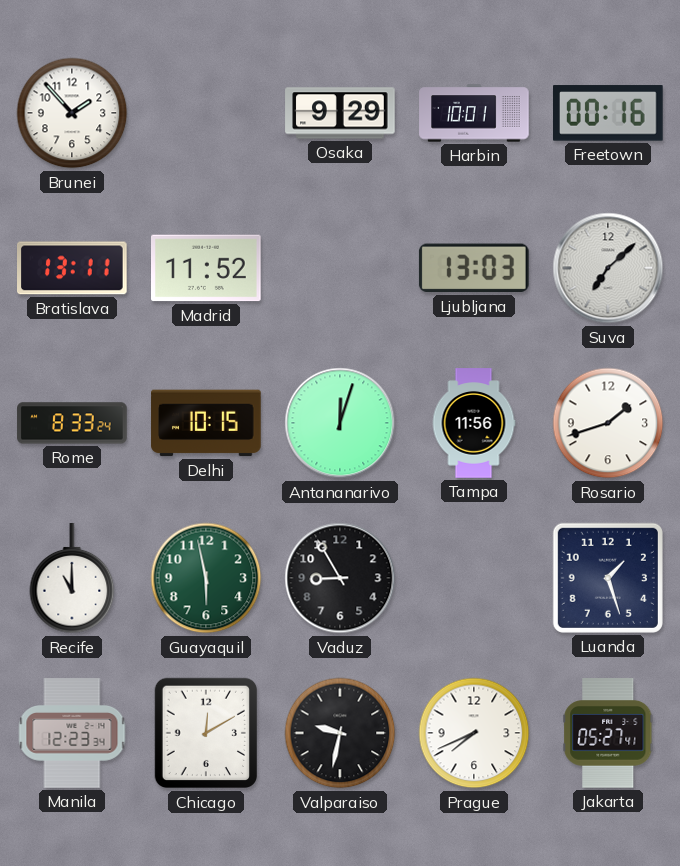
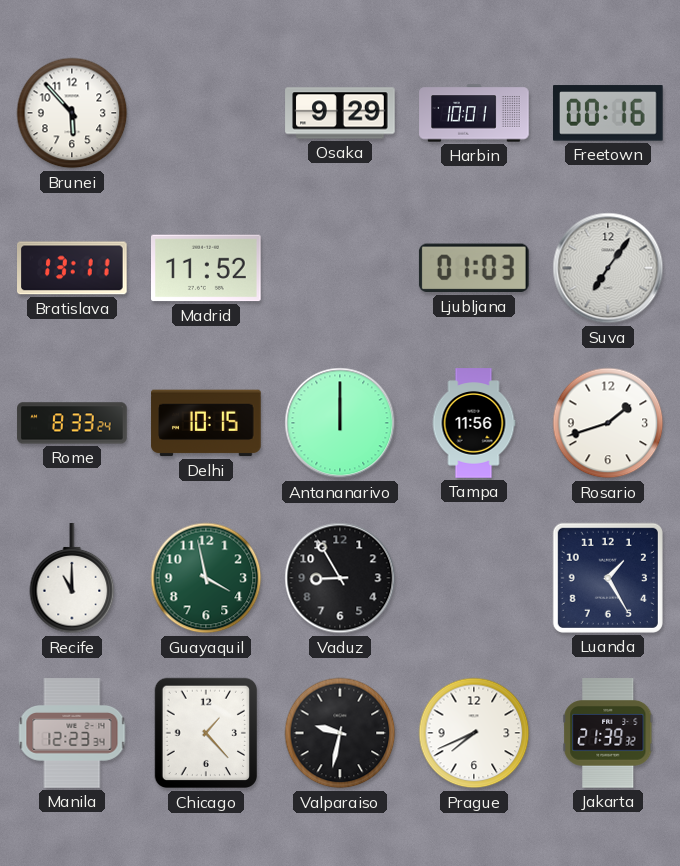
Brunei: 1:53 -> 5:53 (72, 113)
Ljubljana: 13:03 -> 01:03 (474, 268)
Suva: 7:08 -> 7:06 (608, 268)
Antananarivo: 12:03 -> 12:00 (340, 423)
Guayaquil: 5:58 -> 3:58 (206, 578)
Luanda: 1:27 -> 1:25 (608, 578)
Chicago: 12:10 -> 1:23 (205, 733)
Jakarta: 05:27 -> 21:39 (608, 733)
